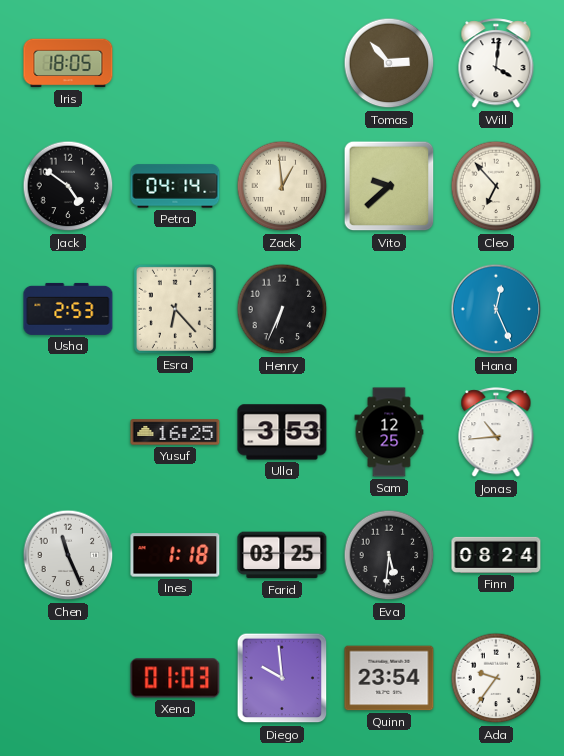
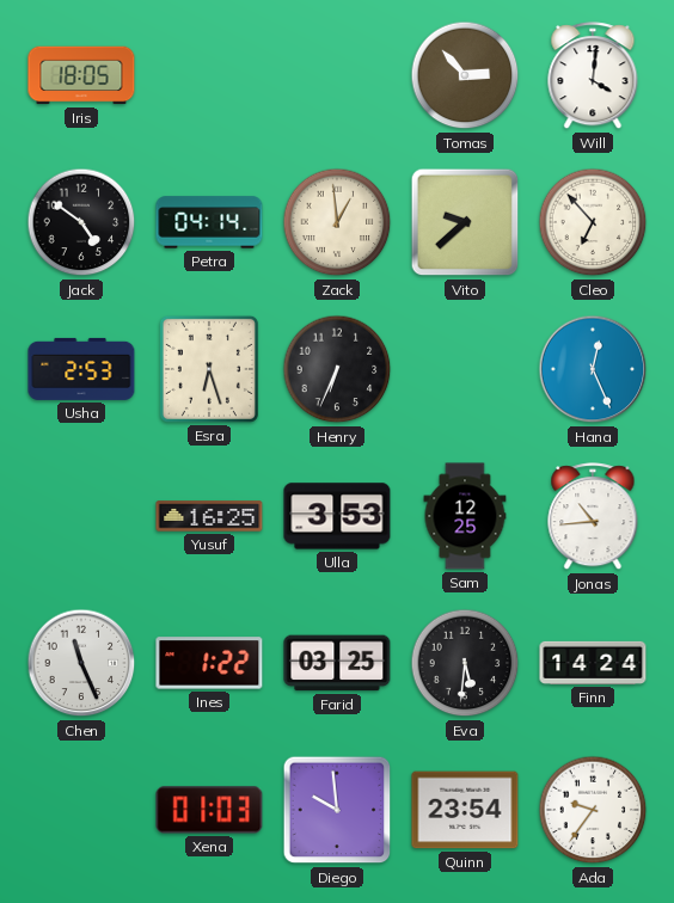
Esra: 6:23 -> 6:27 (209, 369)
Ines: 1:18 -> 1:22 (209, 663)
Finn: 08:24 -> 14:24 (593, 663)
